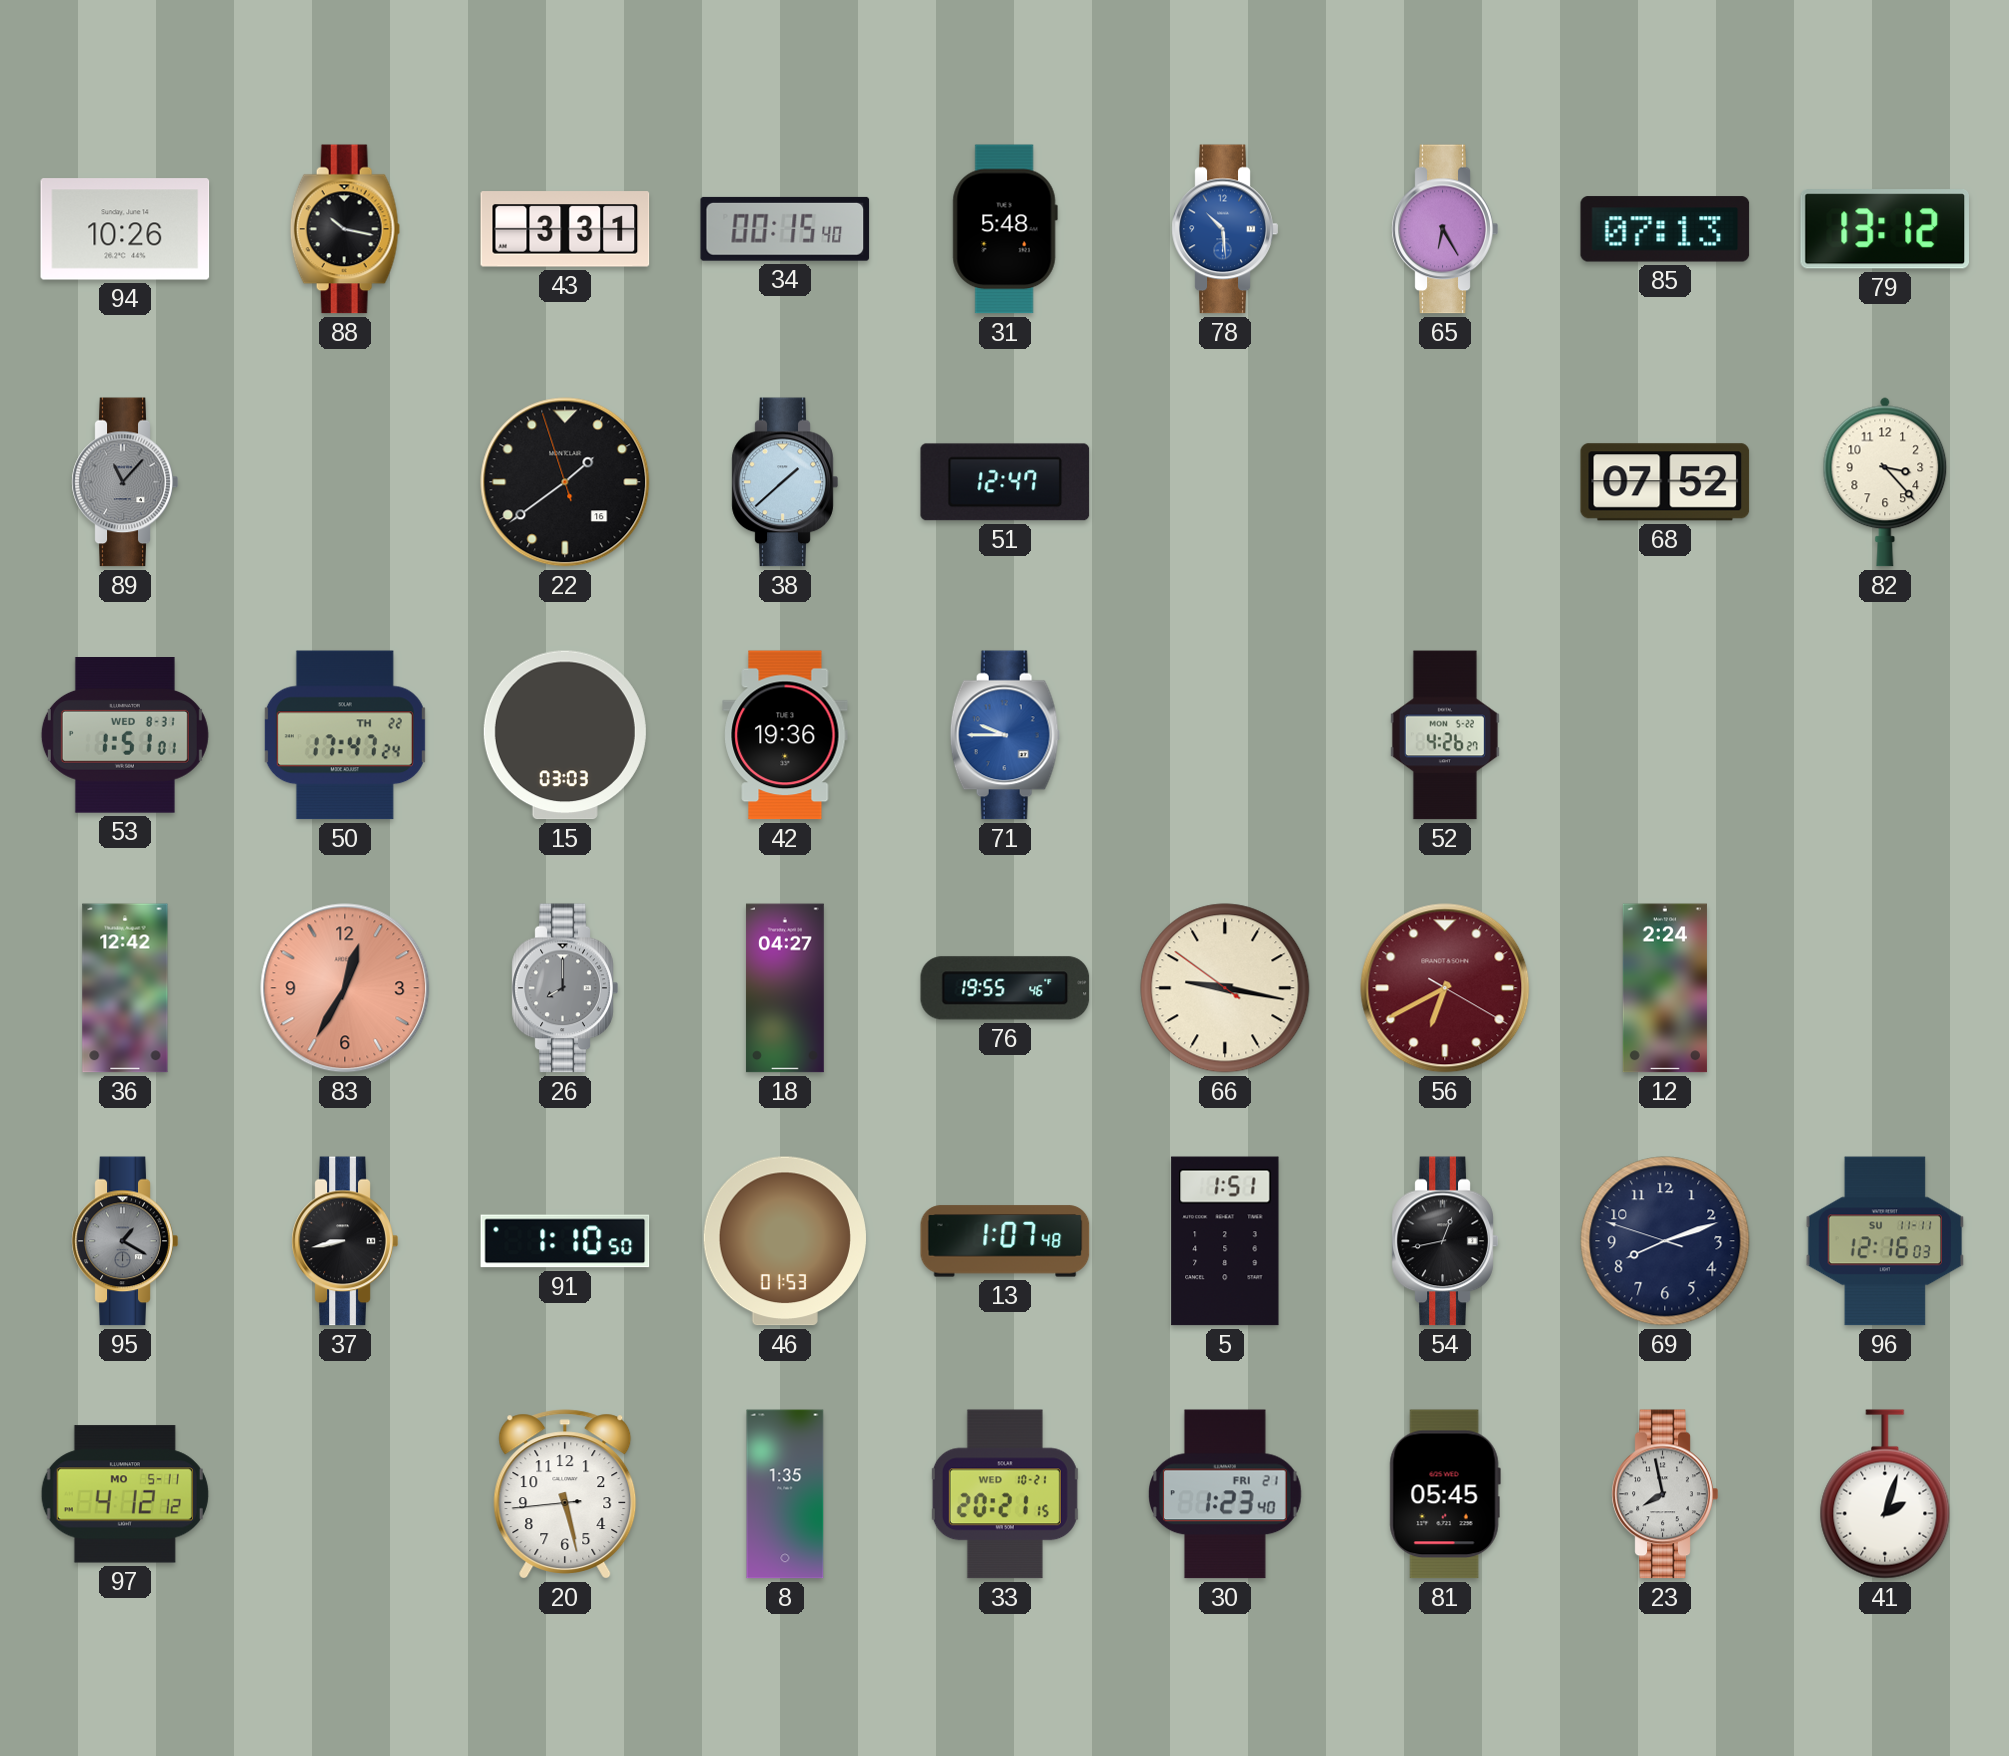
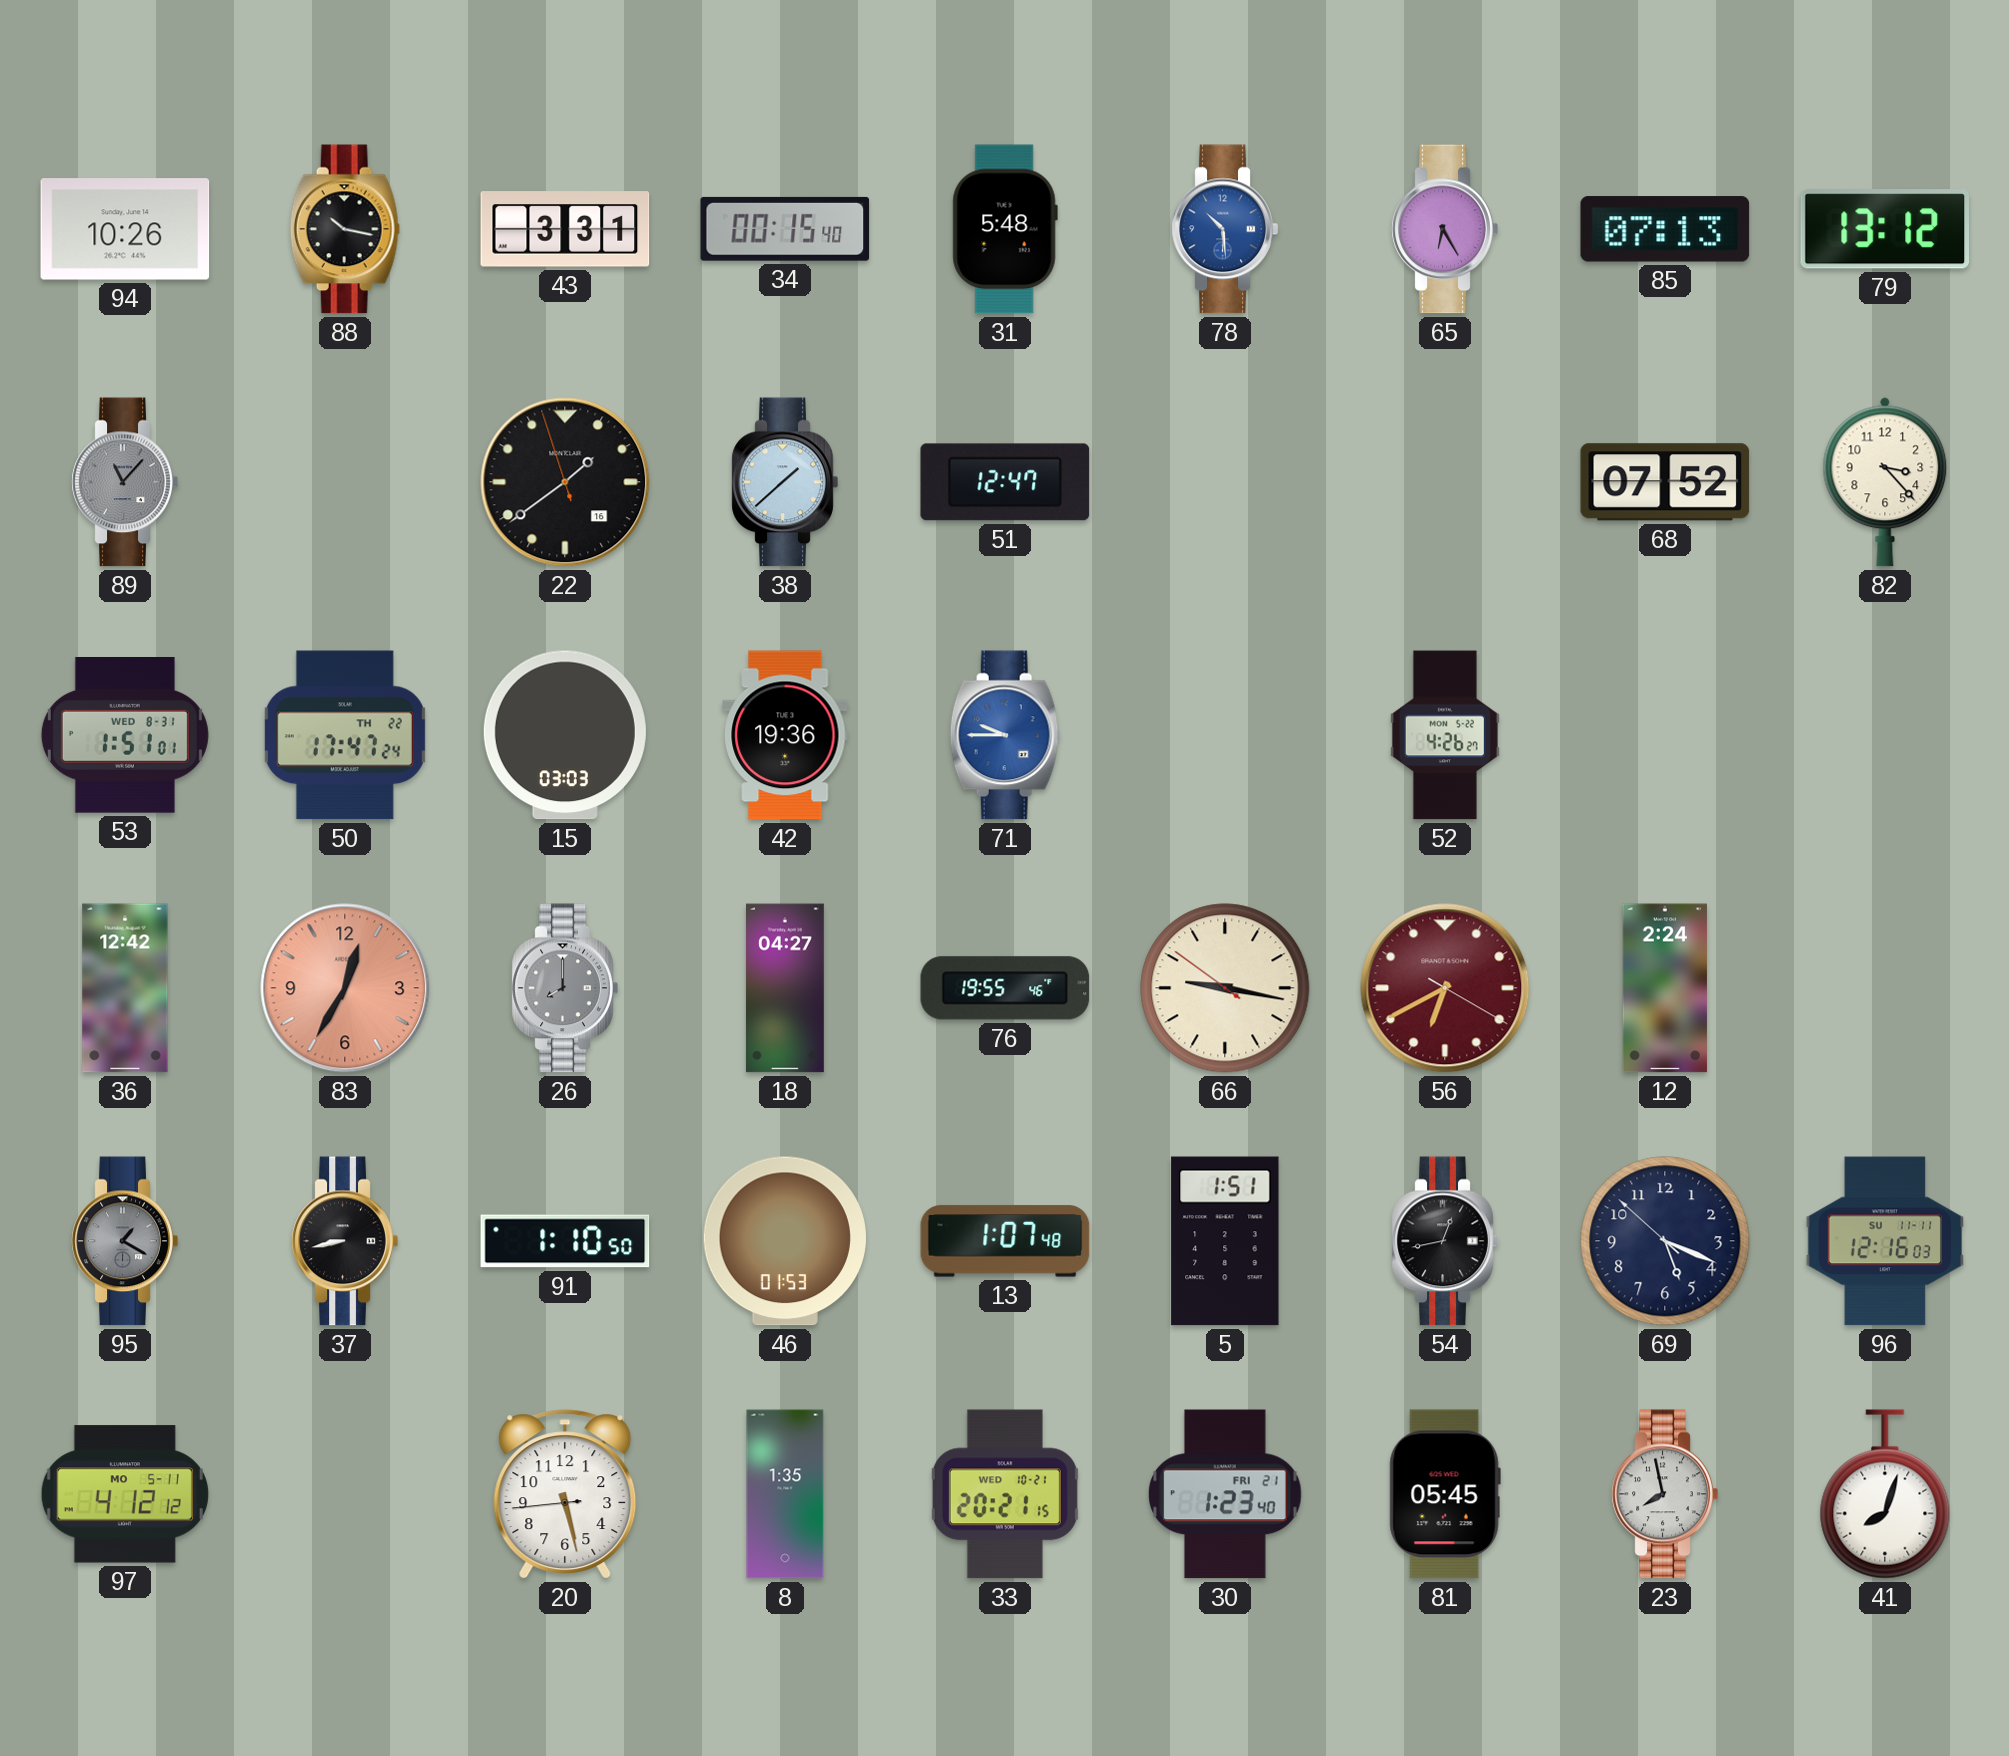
69: 8:11 -> 5:18 (1665, 1241)
41: 2:03 -> 8:03 (1885, 1494)
